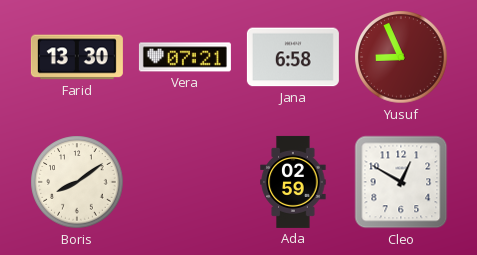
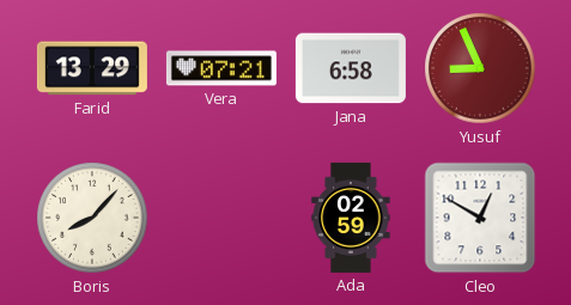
Farid: 13:30 -> 13:29 (92, 68)
Boris: 8:09 -> 8:07 (92, 218)
